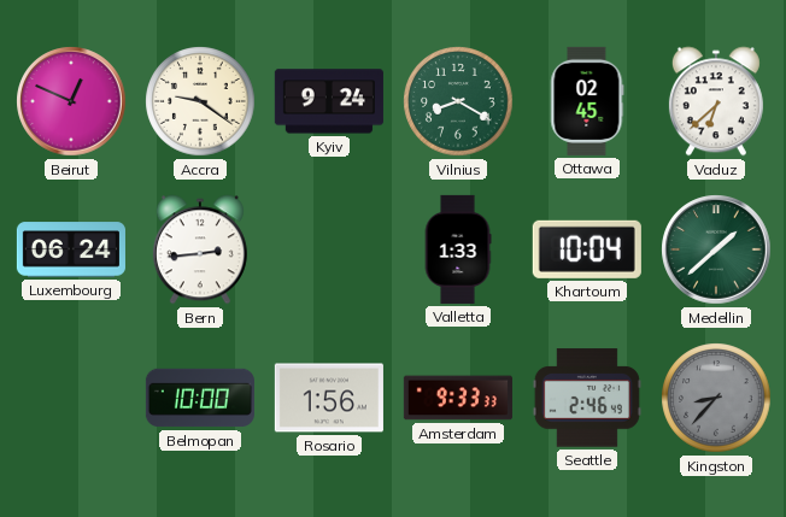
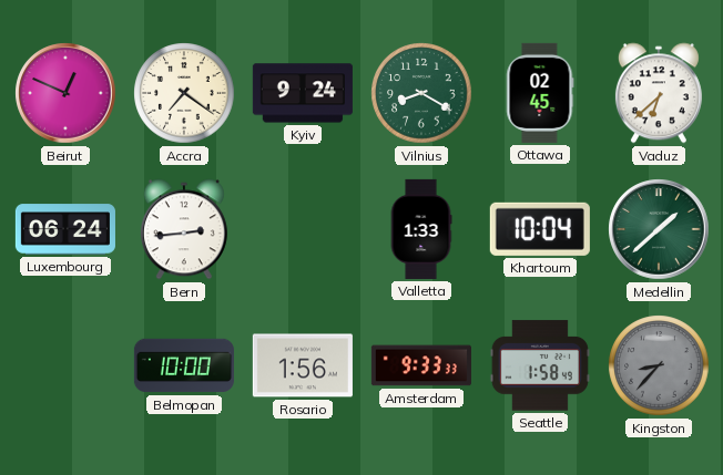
Accra: 9:21 -> 7:21 (184, 93)
Seattle: 2:46 -> 1:58 (540, 365)
